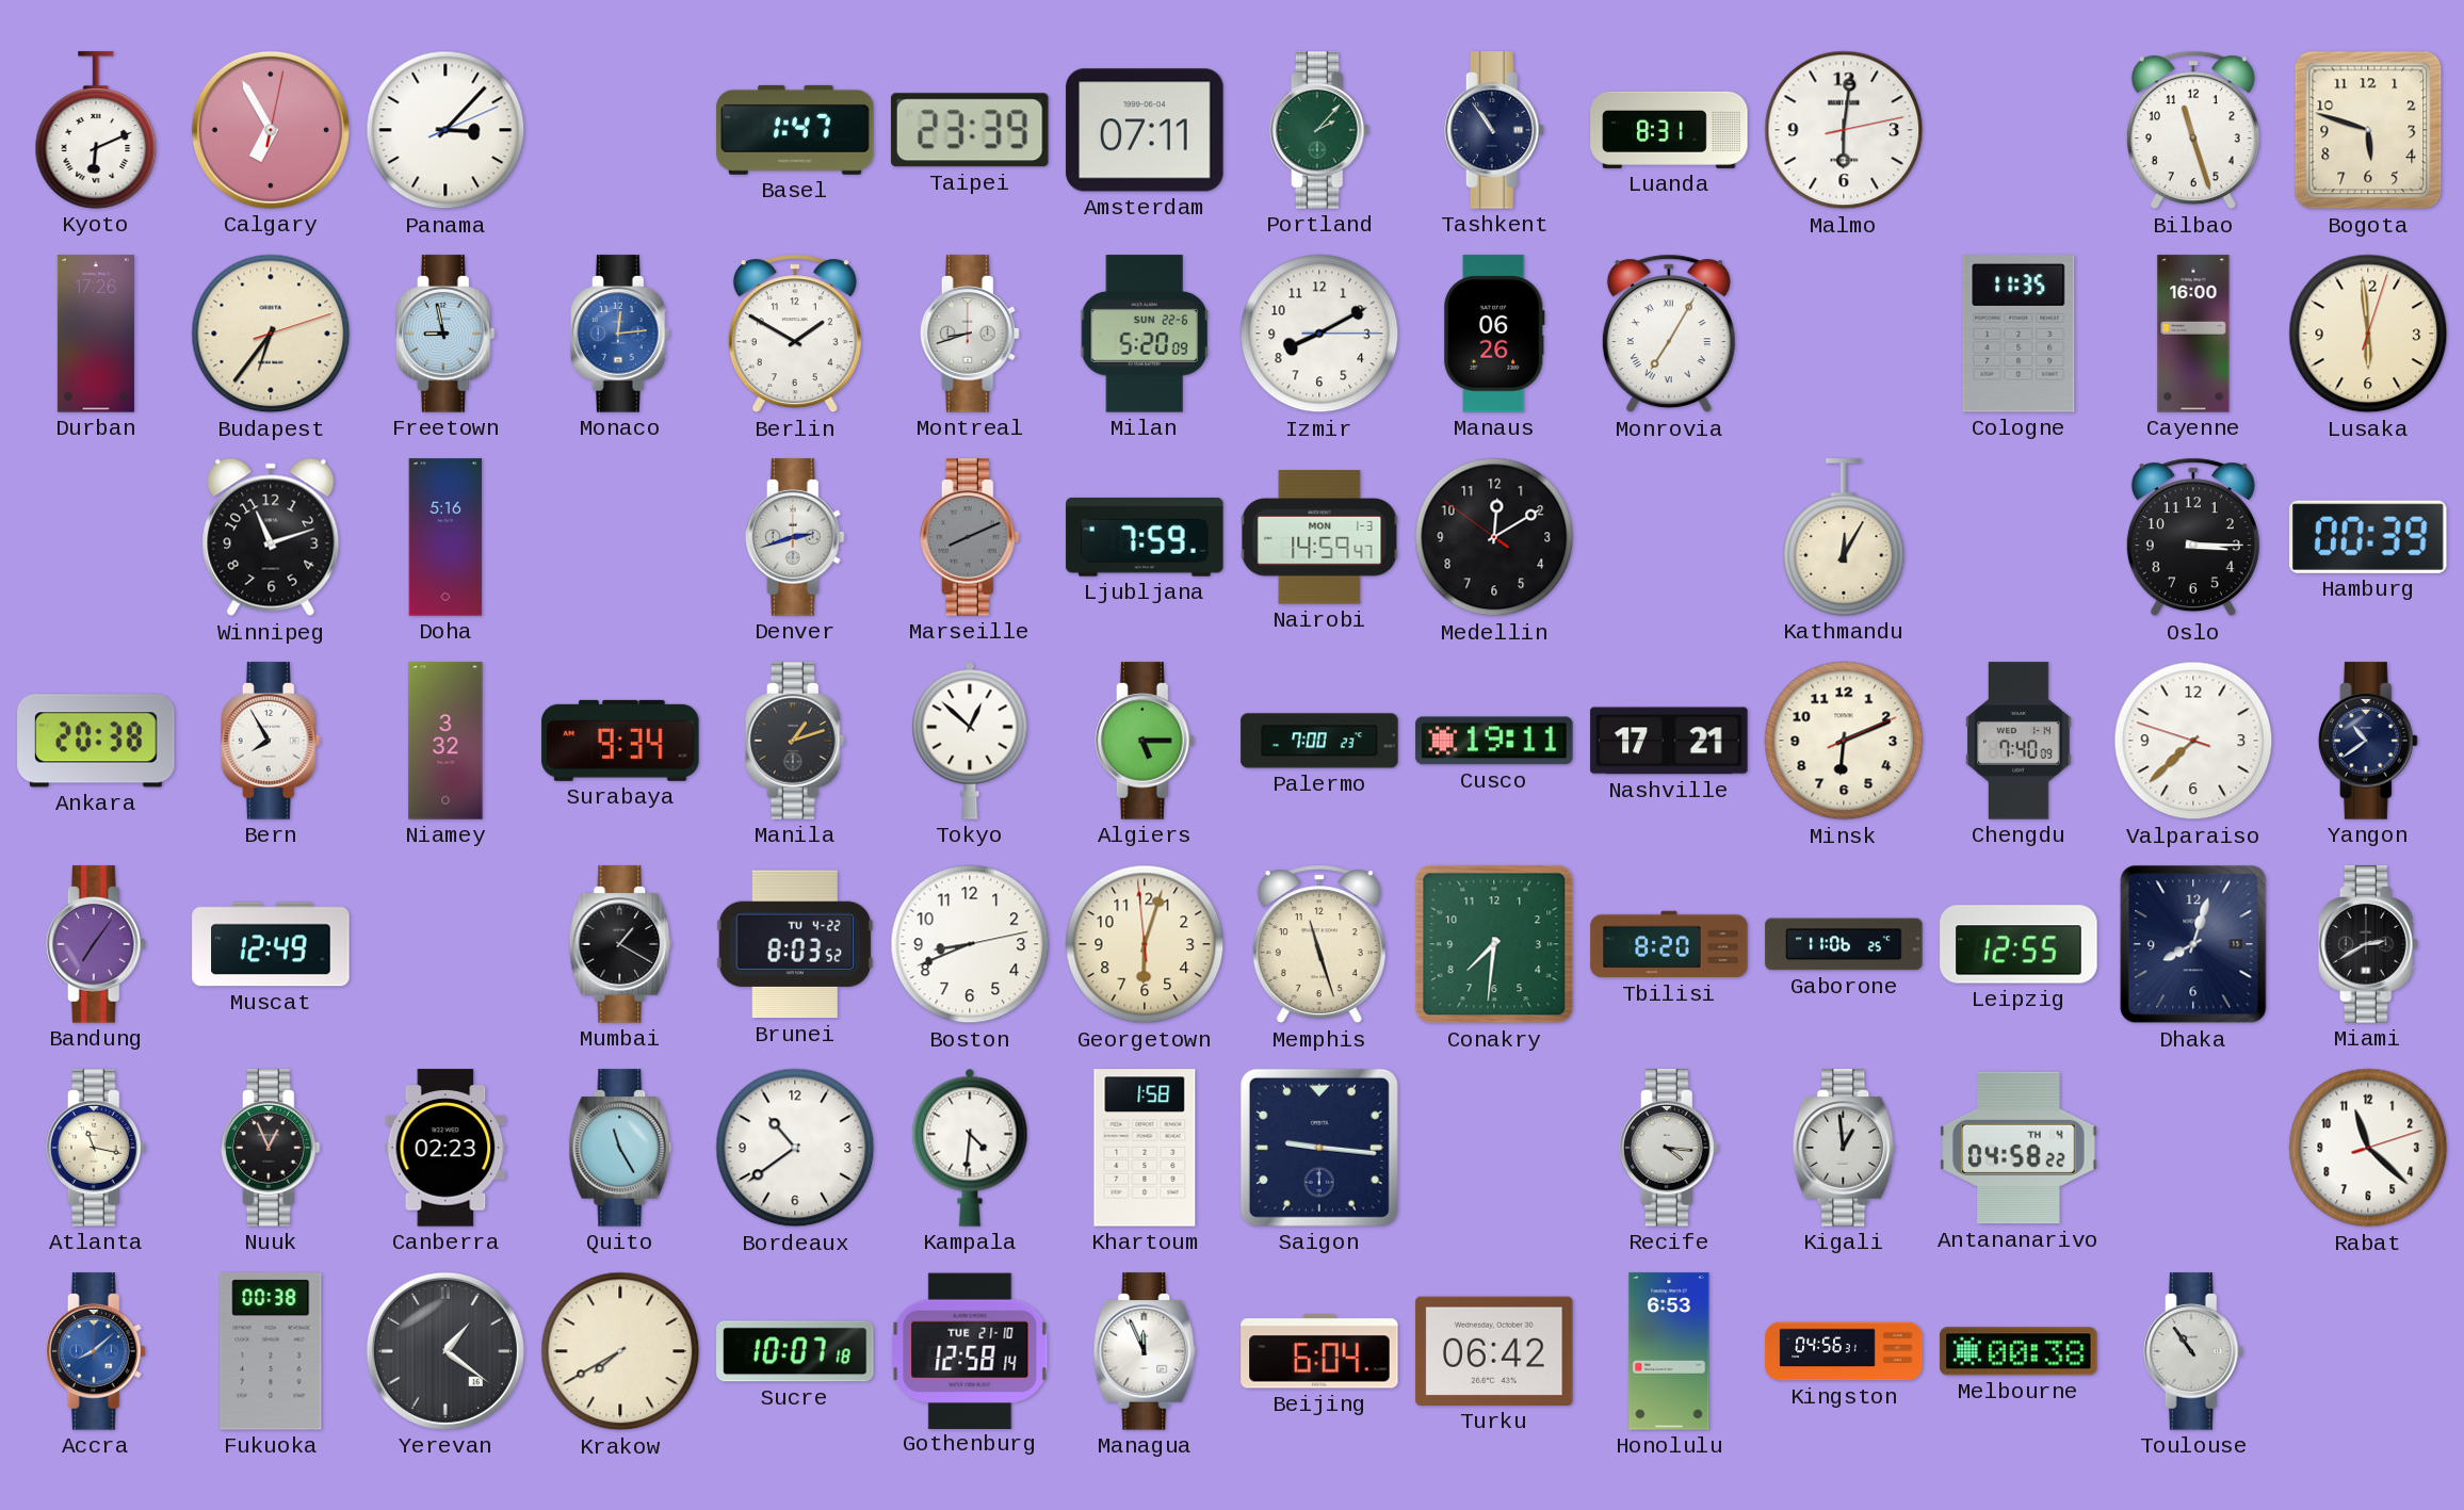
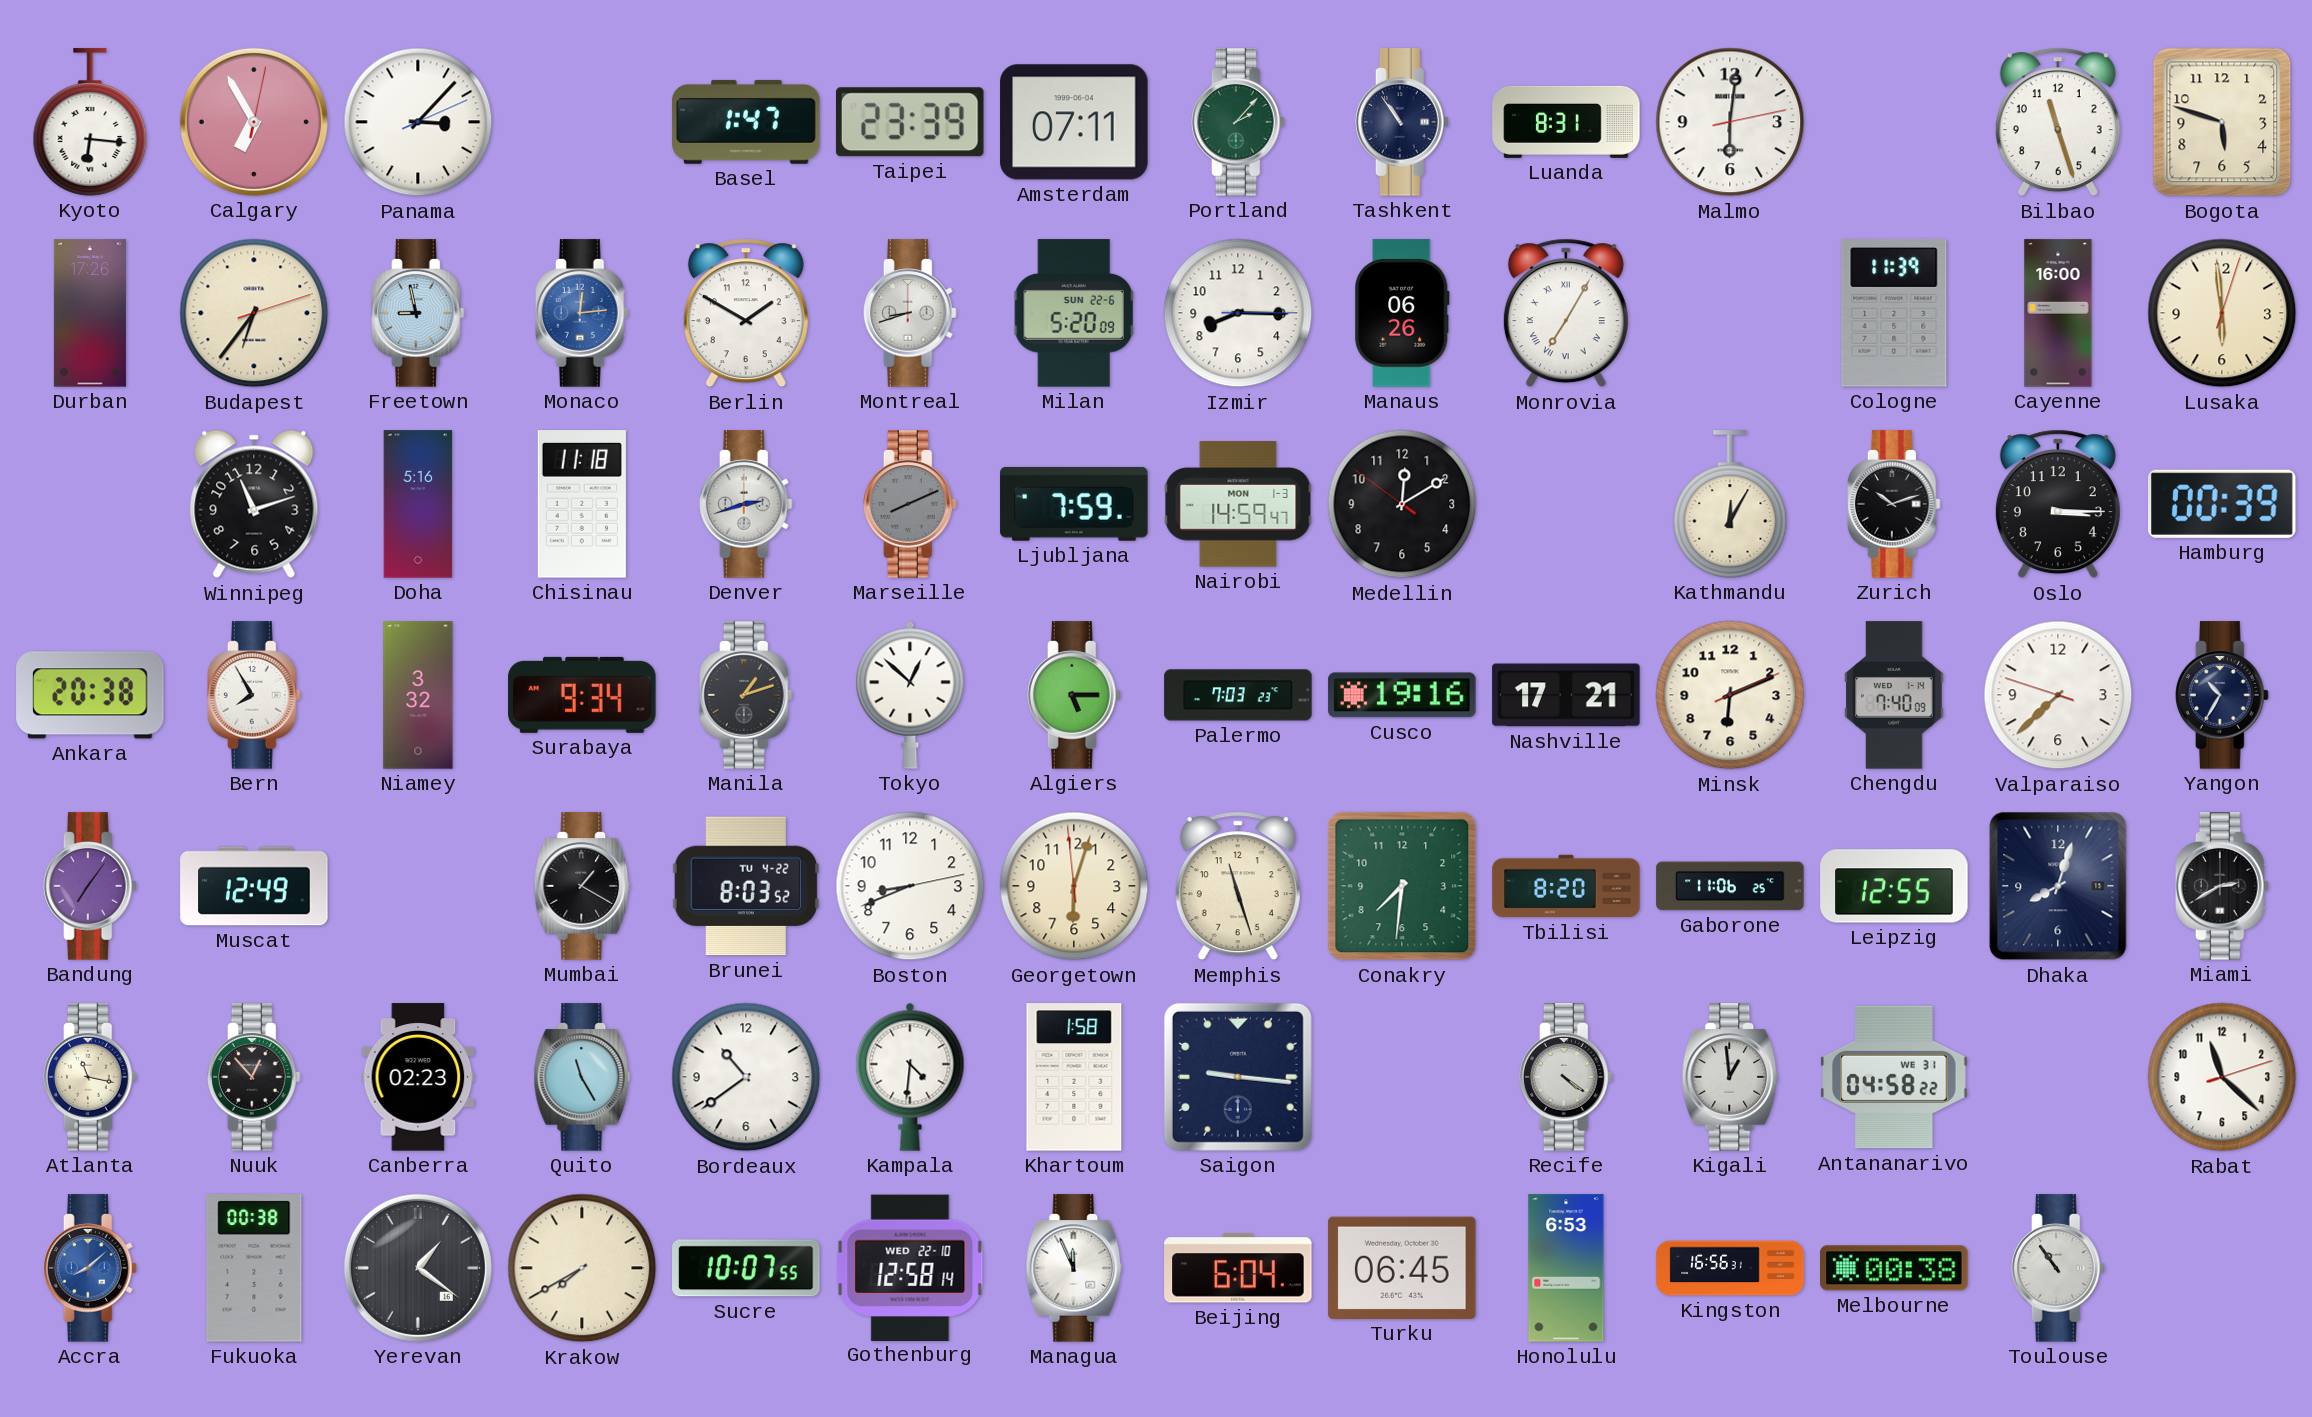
Kyoto: 6:11 -> 6:16 (90, 122)
Izmir: 8:10 -> 8:15 (1238, 313)
Cologne: 11:35 -> 11:39 (1894, 313)
Chisinau: none -> 11:18 (582, 504)
Zurich: none -> 10:12 (1895, 504)
Palermo: 7:00 -> 7:03 (1238, 695)
Cusco: 19:11 -> 19:16 (1402, 695)
Yangon: 10:39 -> 10:35 (2223, 695)
Nuuk: 12:56 -> 12:53 (255, 1077)
Recife: 4:16 -> 4:21 (1567, 1077)
Antananarivo date: TH 4 -> WE 31 (1894, 1077)
Sucre: 10:07:18 -> 10:07:55 (746, 1268)
Gothenburg date: TUE 21-10 -> WED 22-10 (910, 1267)
Turku: 06:42 -> 06:45 (1402, 1268)
Kingston: 04:56 -> 16:56 (1730, 1268)
